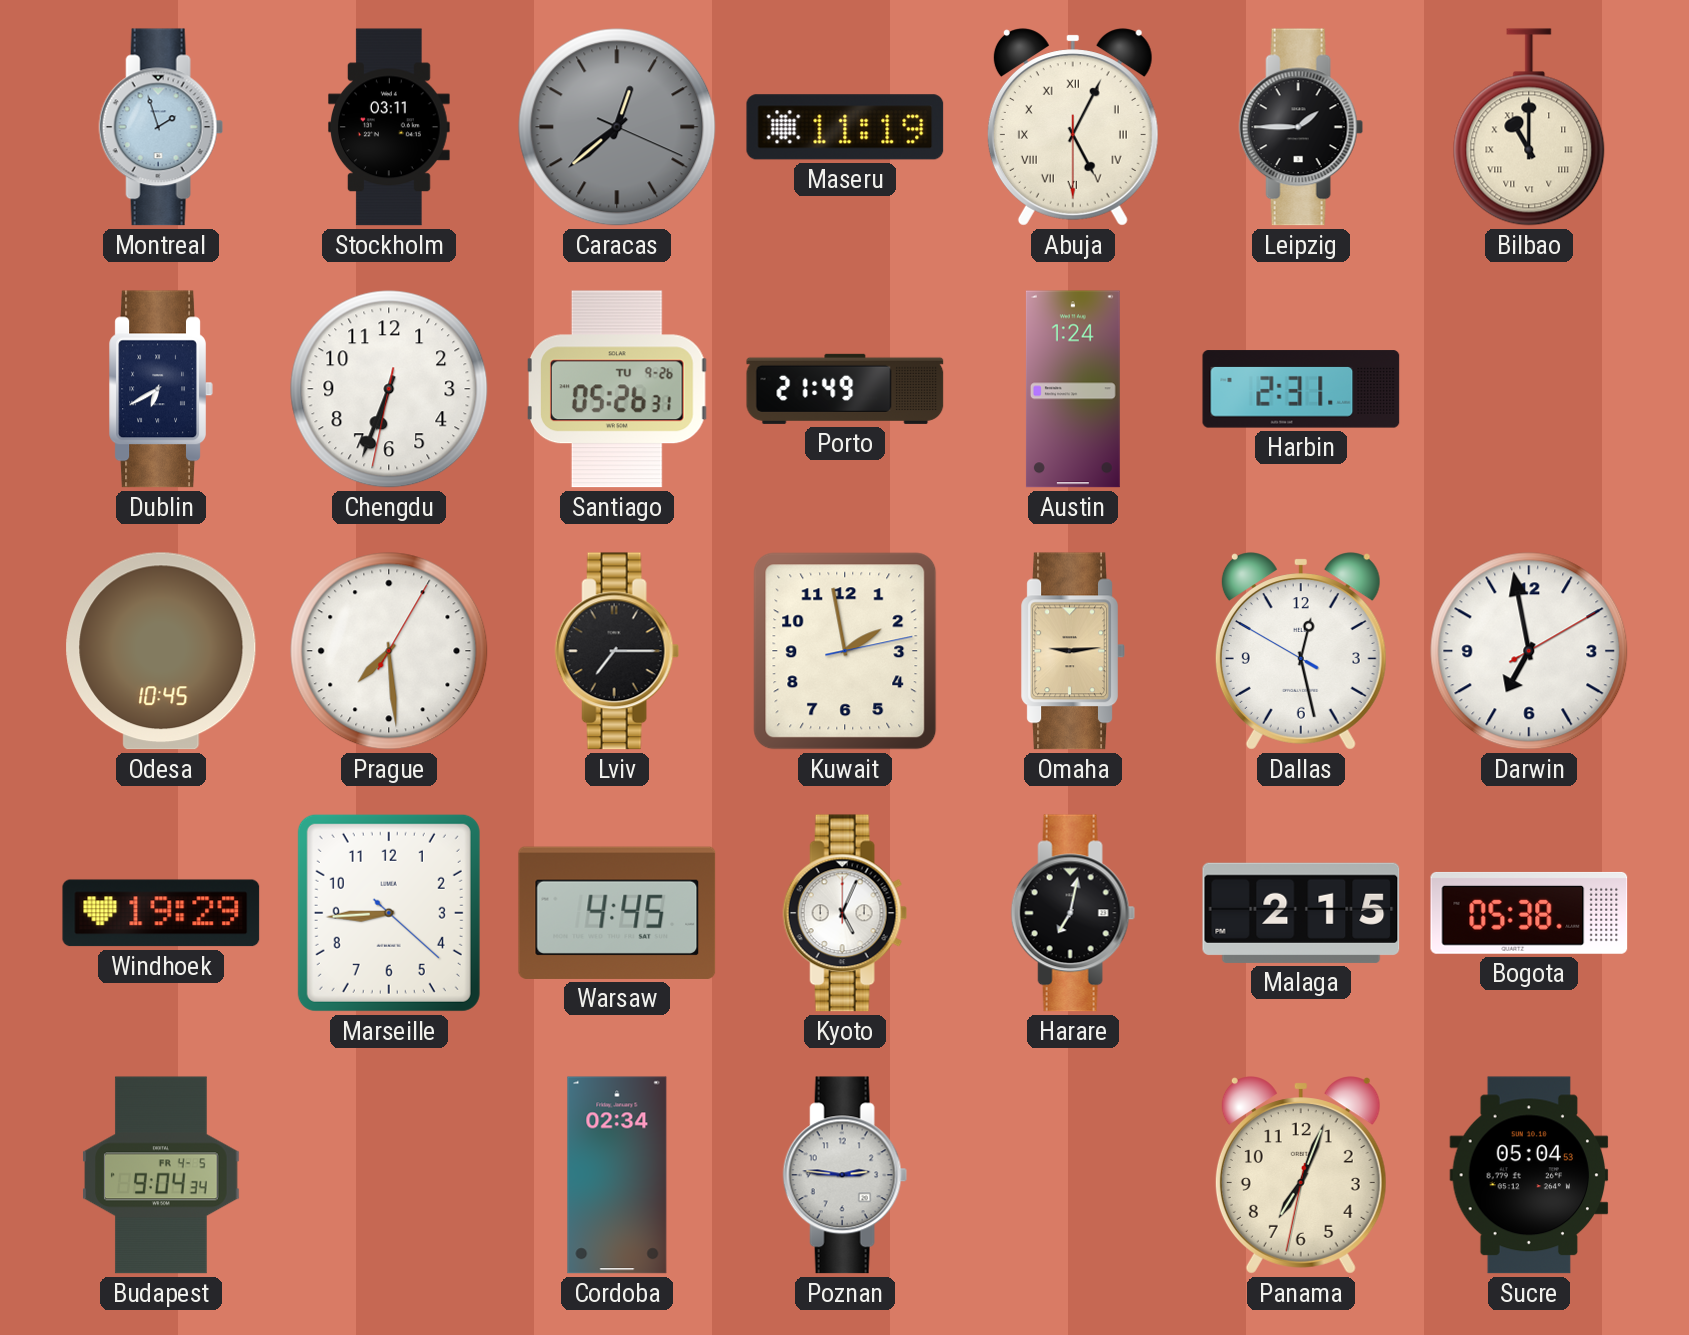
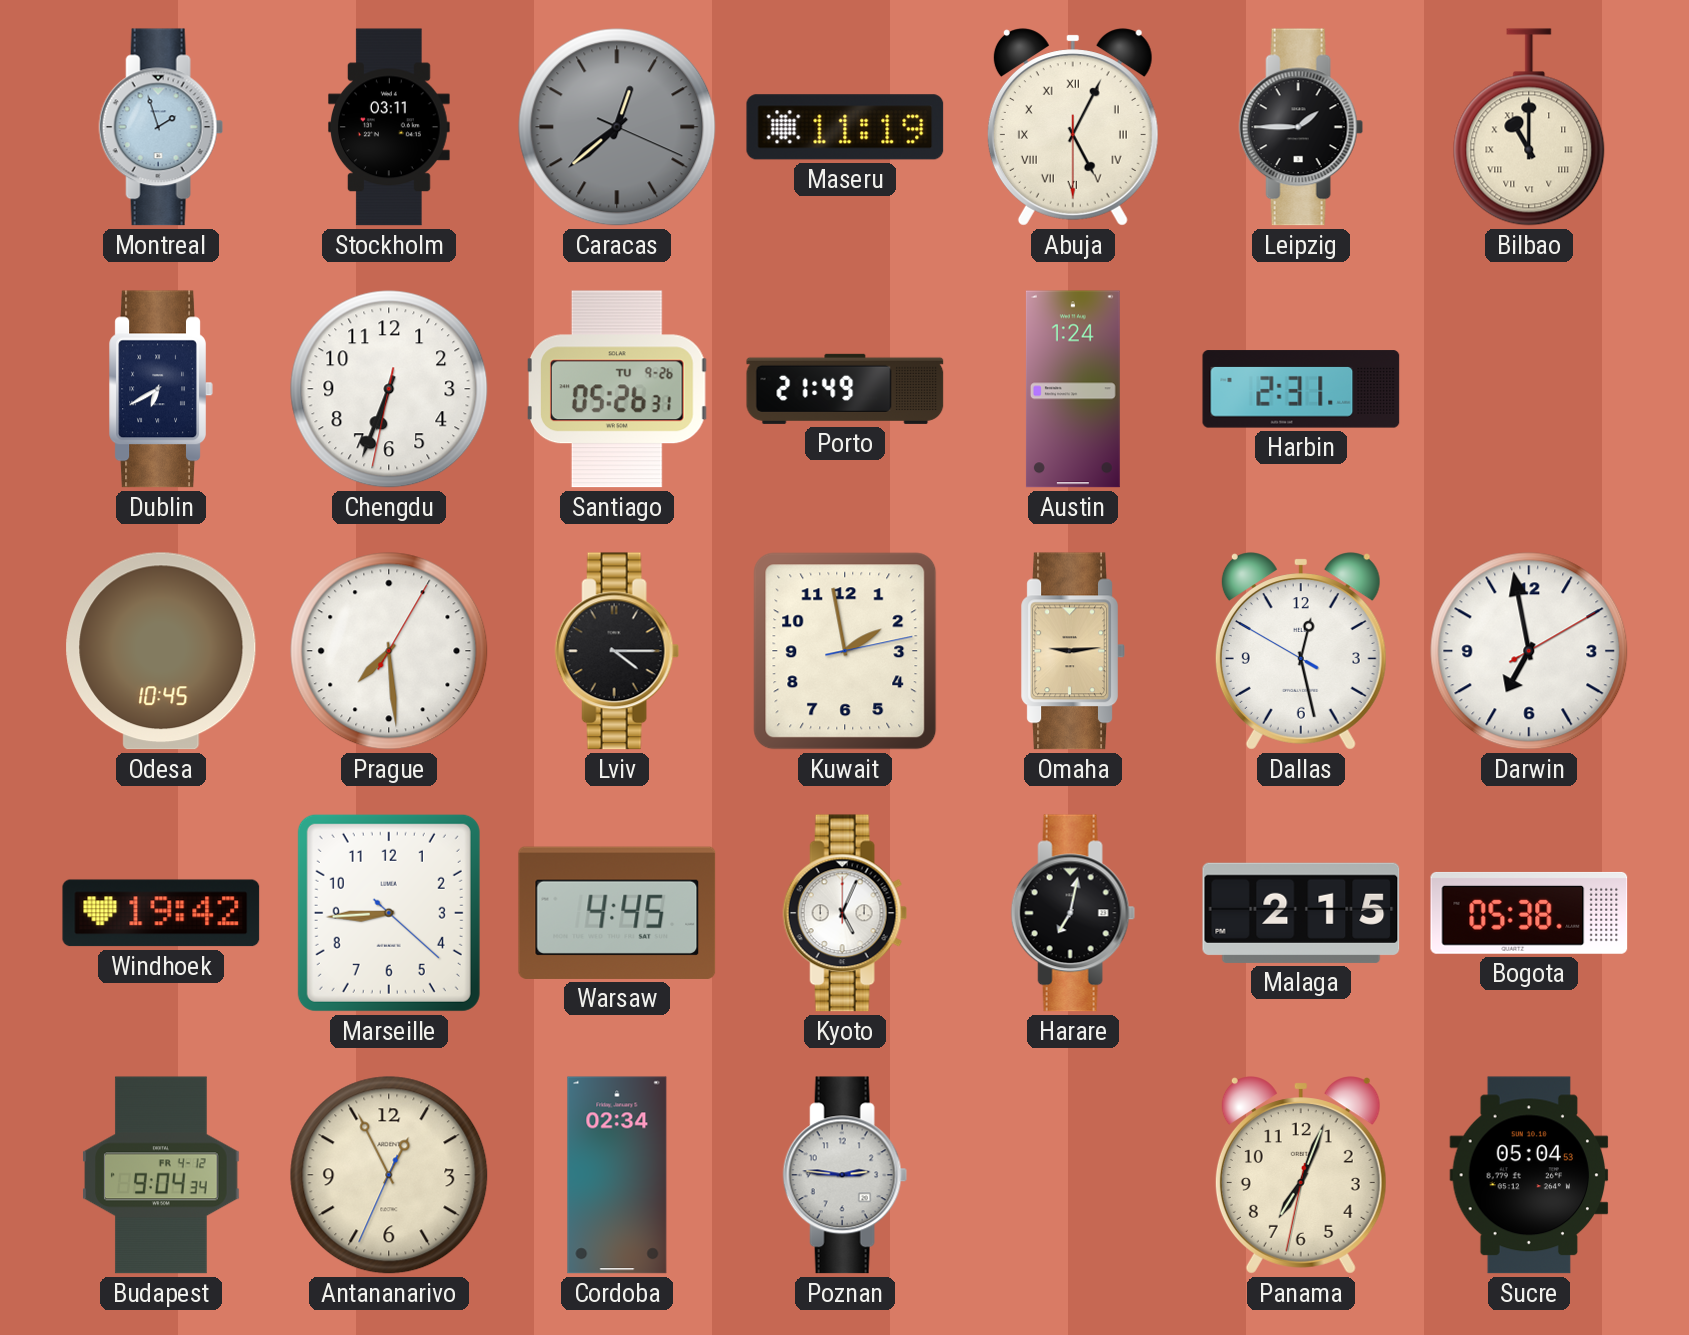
Lviv: 7:15 -> 4:15 (617, 651)
Windhoek: 19:29 -> 19:42 (161, 913)
Budapest date: FR 4-5 -> FR 4-12 (161, 1175)
Antananarivo: none -> 12:55 (389, 1175)
